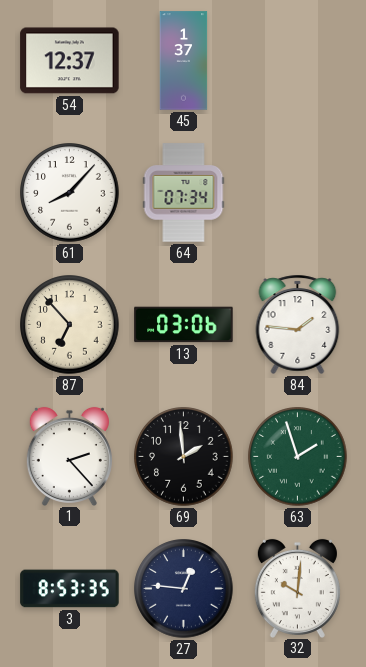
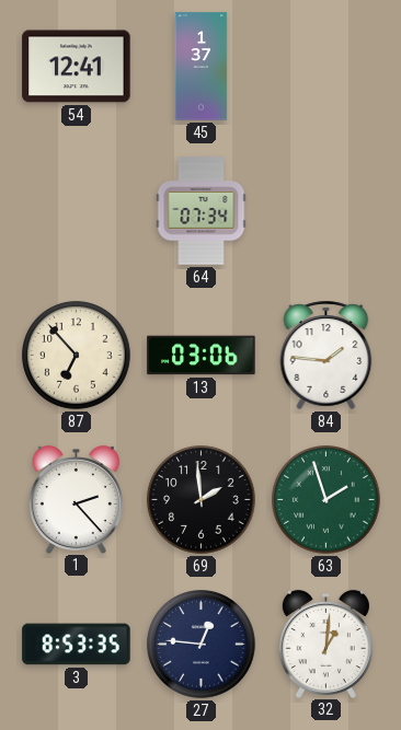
54: 12:37 -> 12:41 (77, 67)
61: 8:07 -> none (70, 193)
32: 10:01 -> 1:01 (325, 644)
